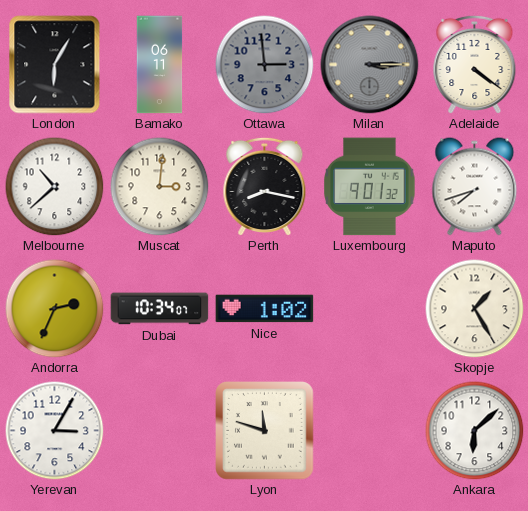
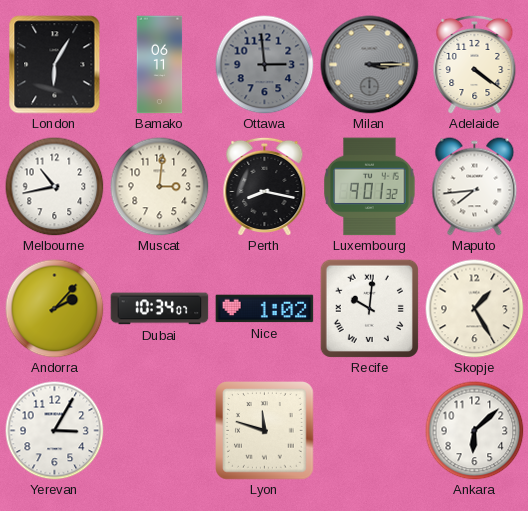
Melbourne: 10:38 -> 10:43 (55, 187)
Maputo: 7:42 -> 7:44 (475, 187)
Andorra: 2:34 -> 2:07 (55, 309)
Recife: none -> 10:01 (369, 308)
